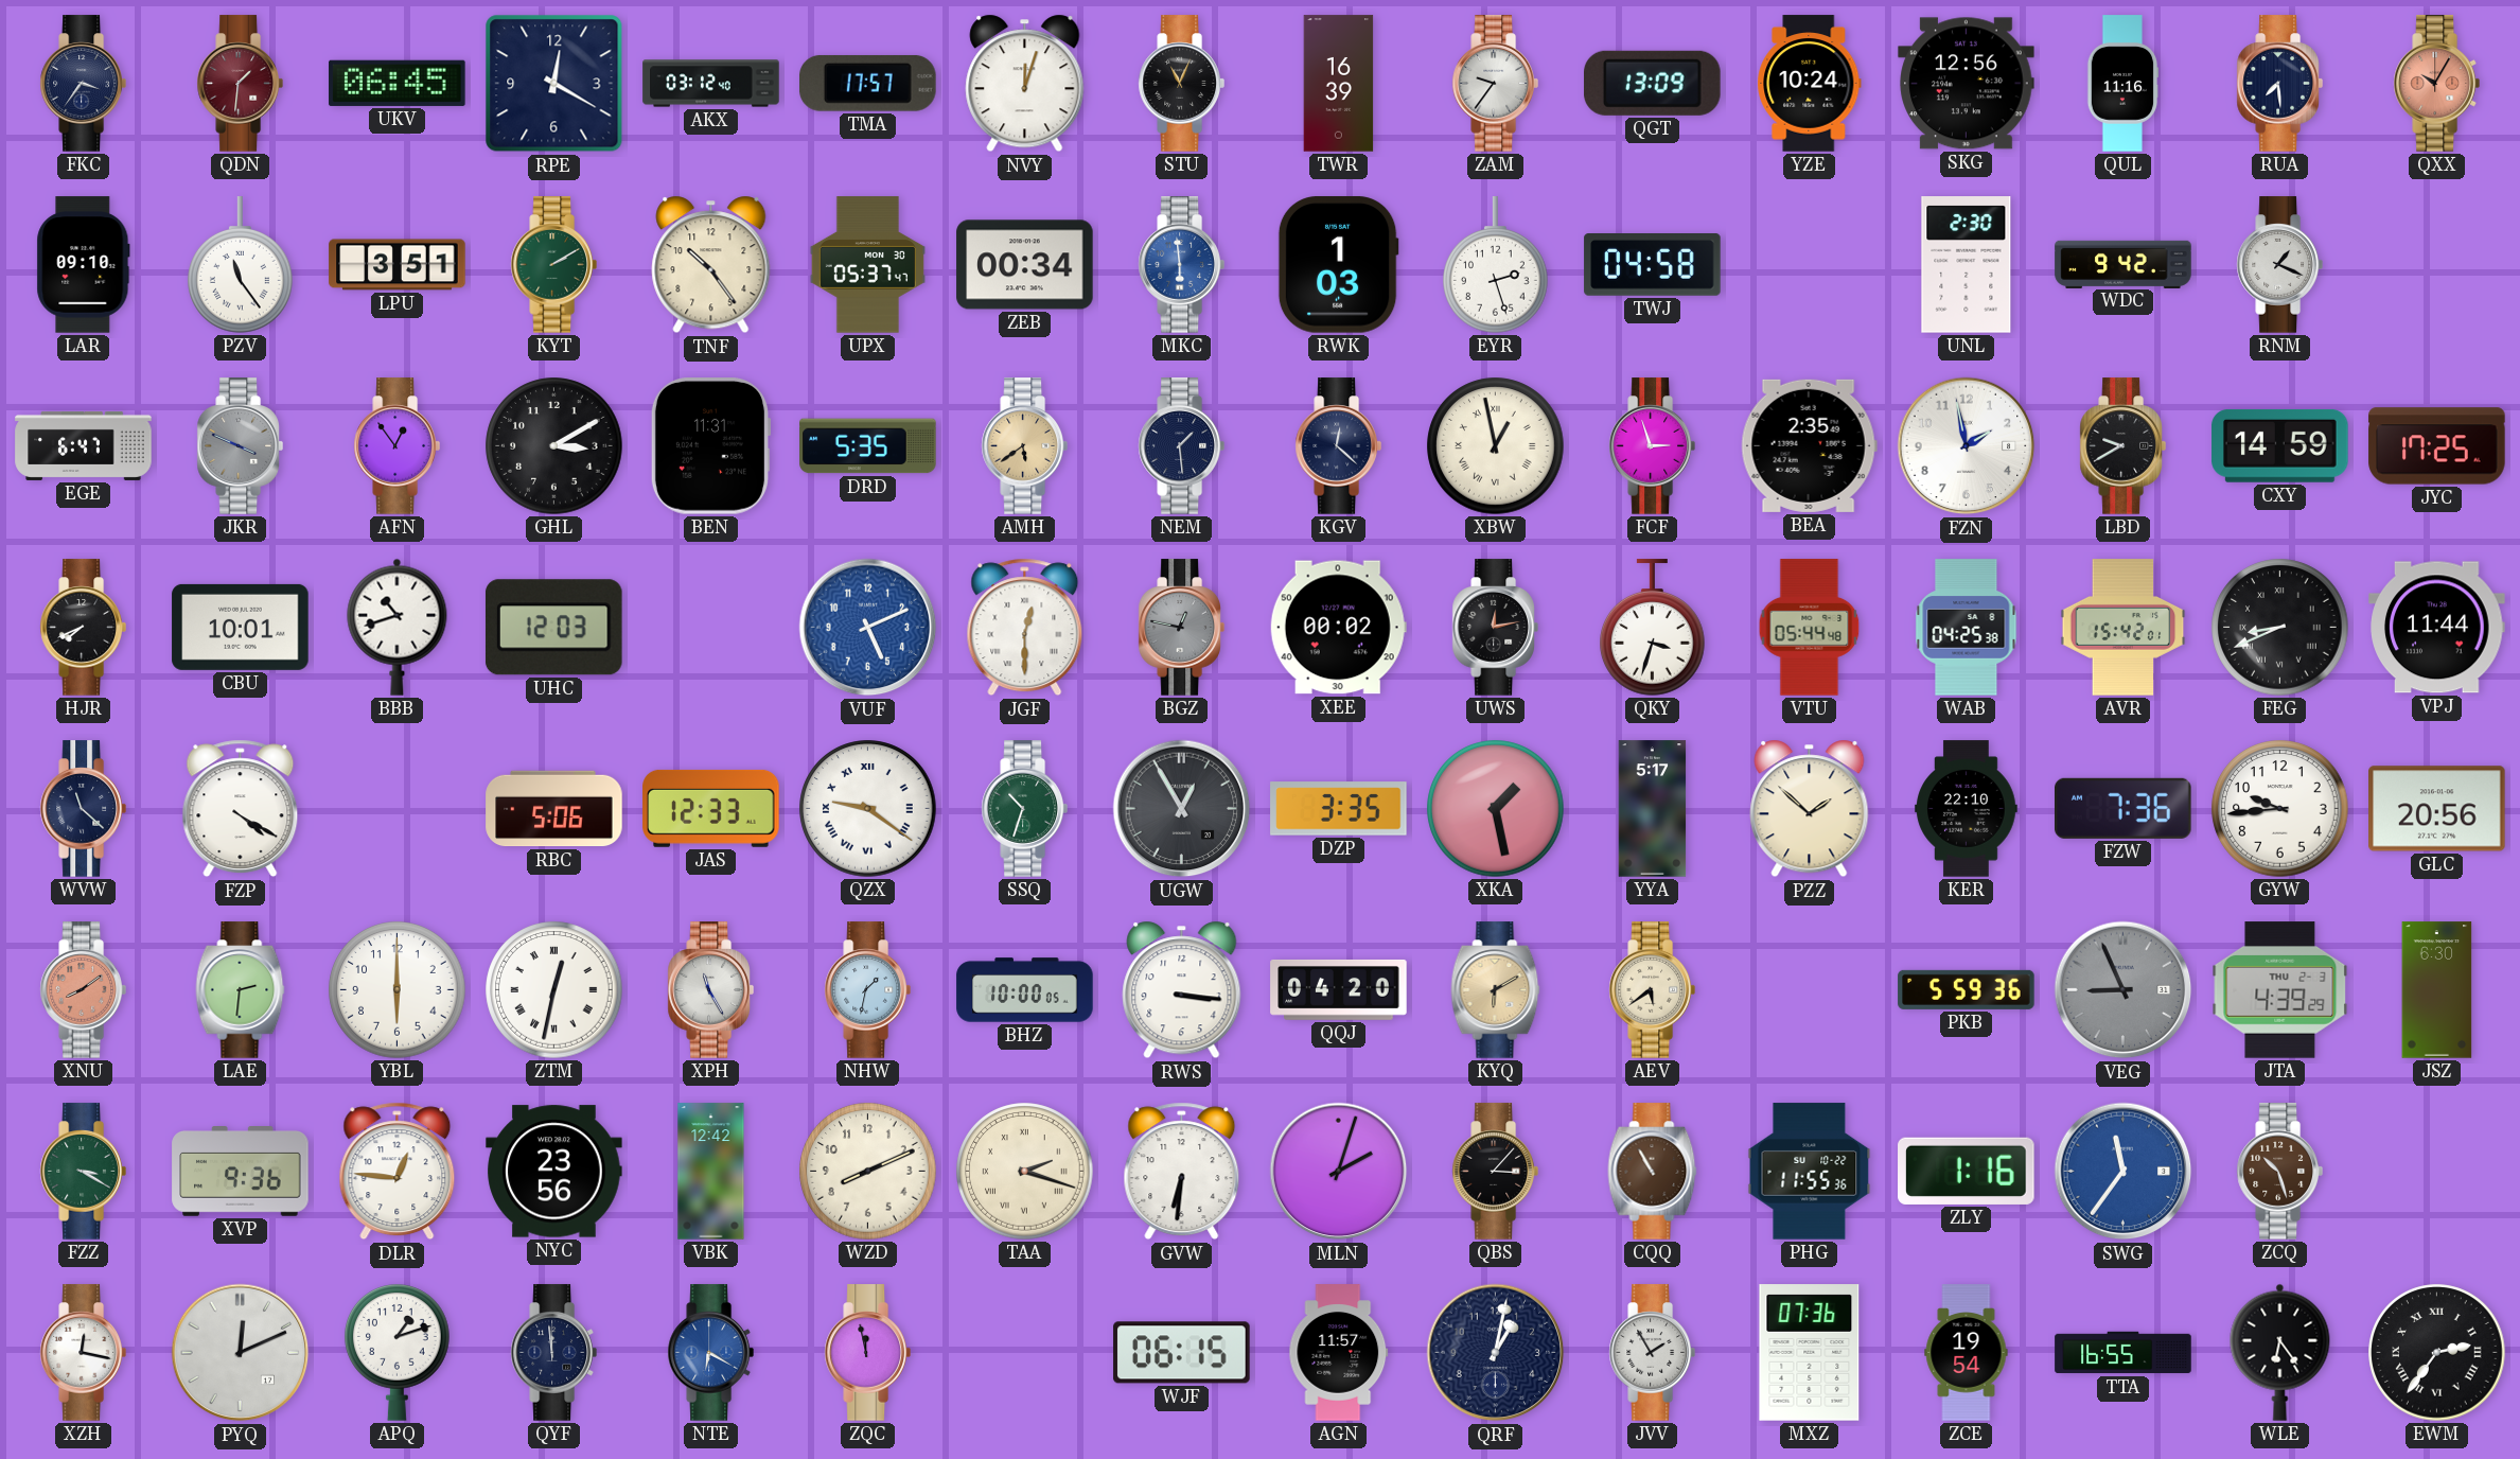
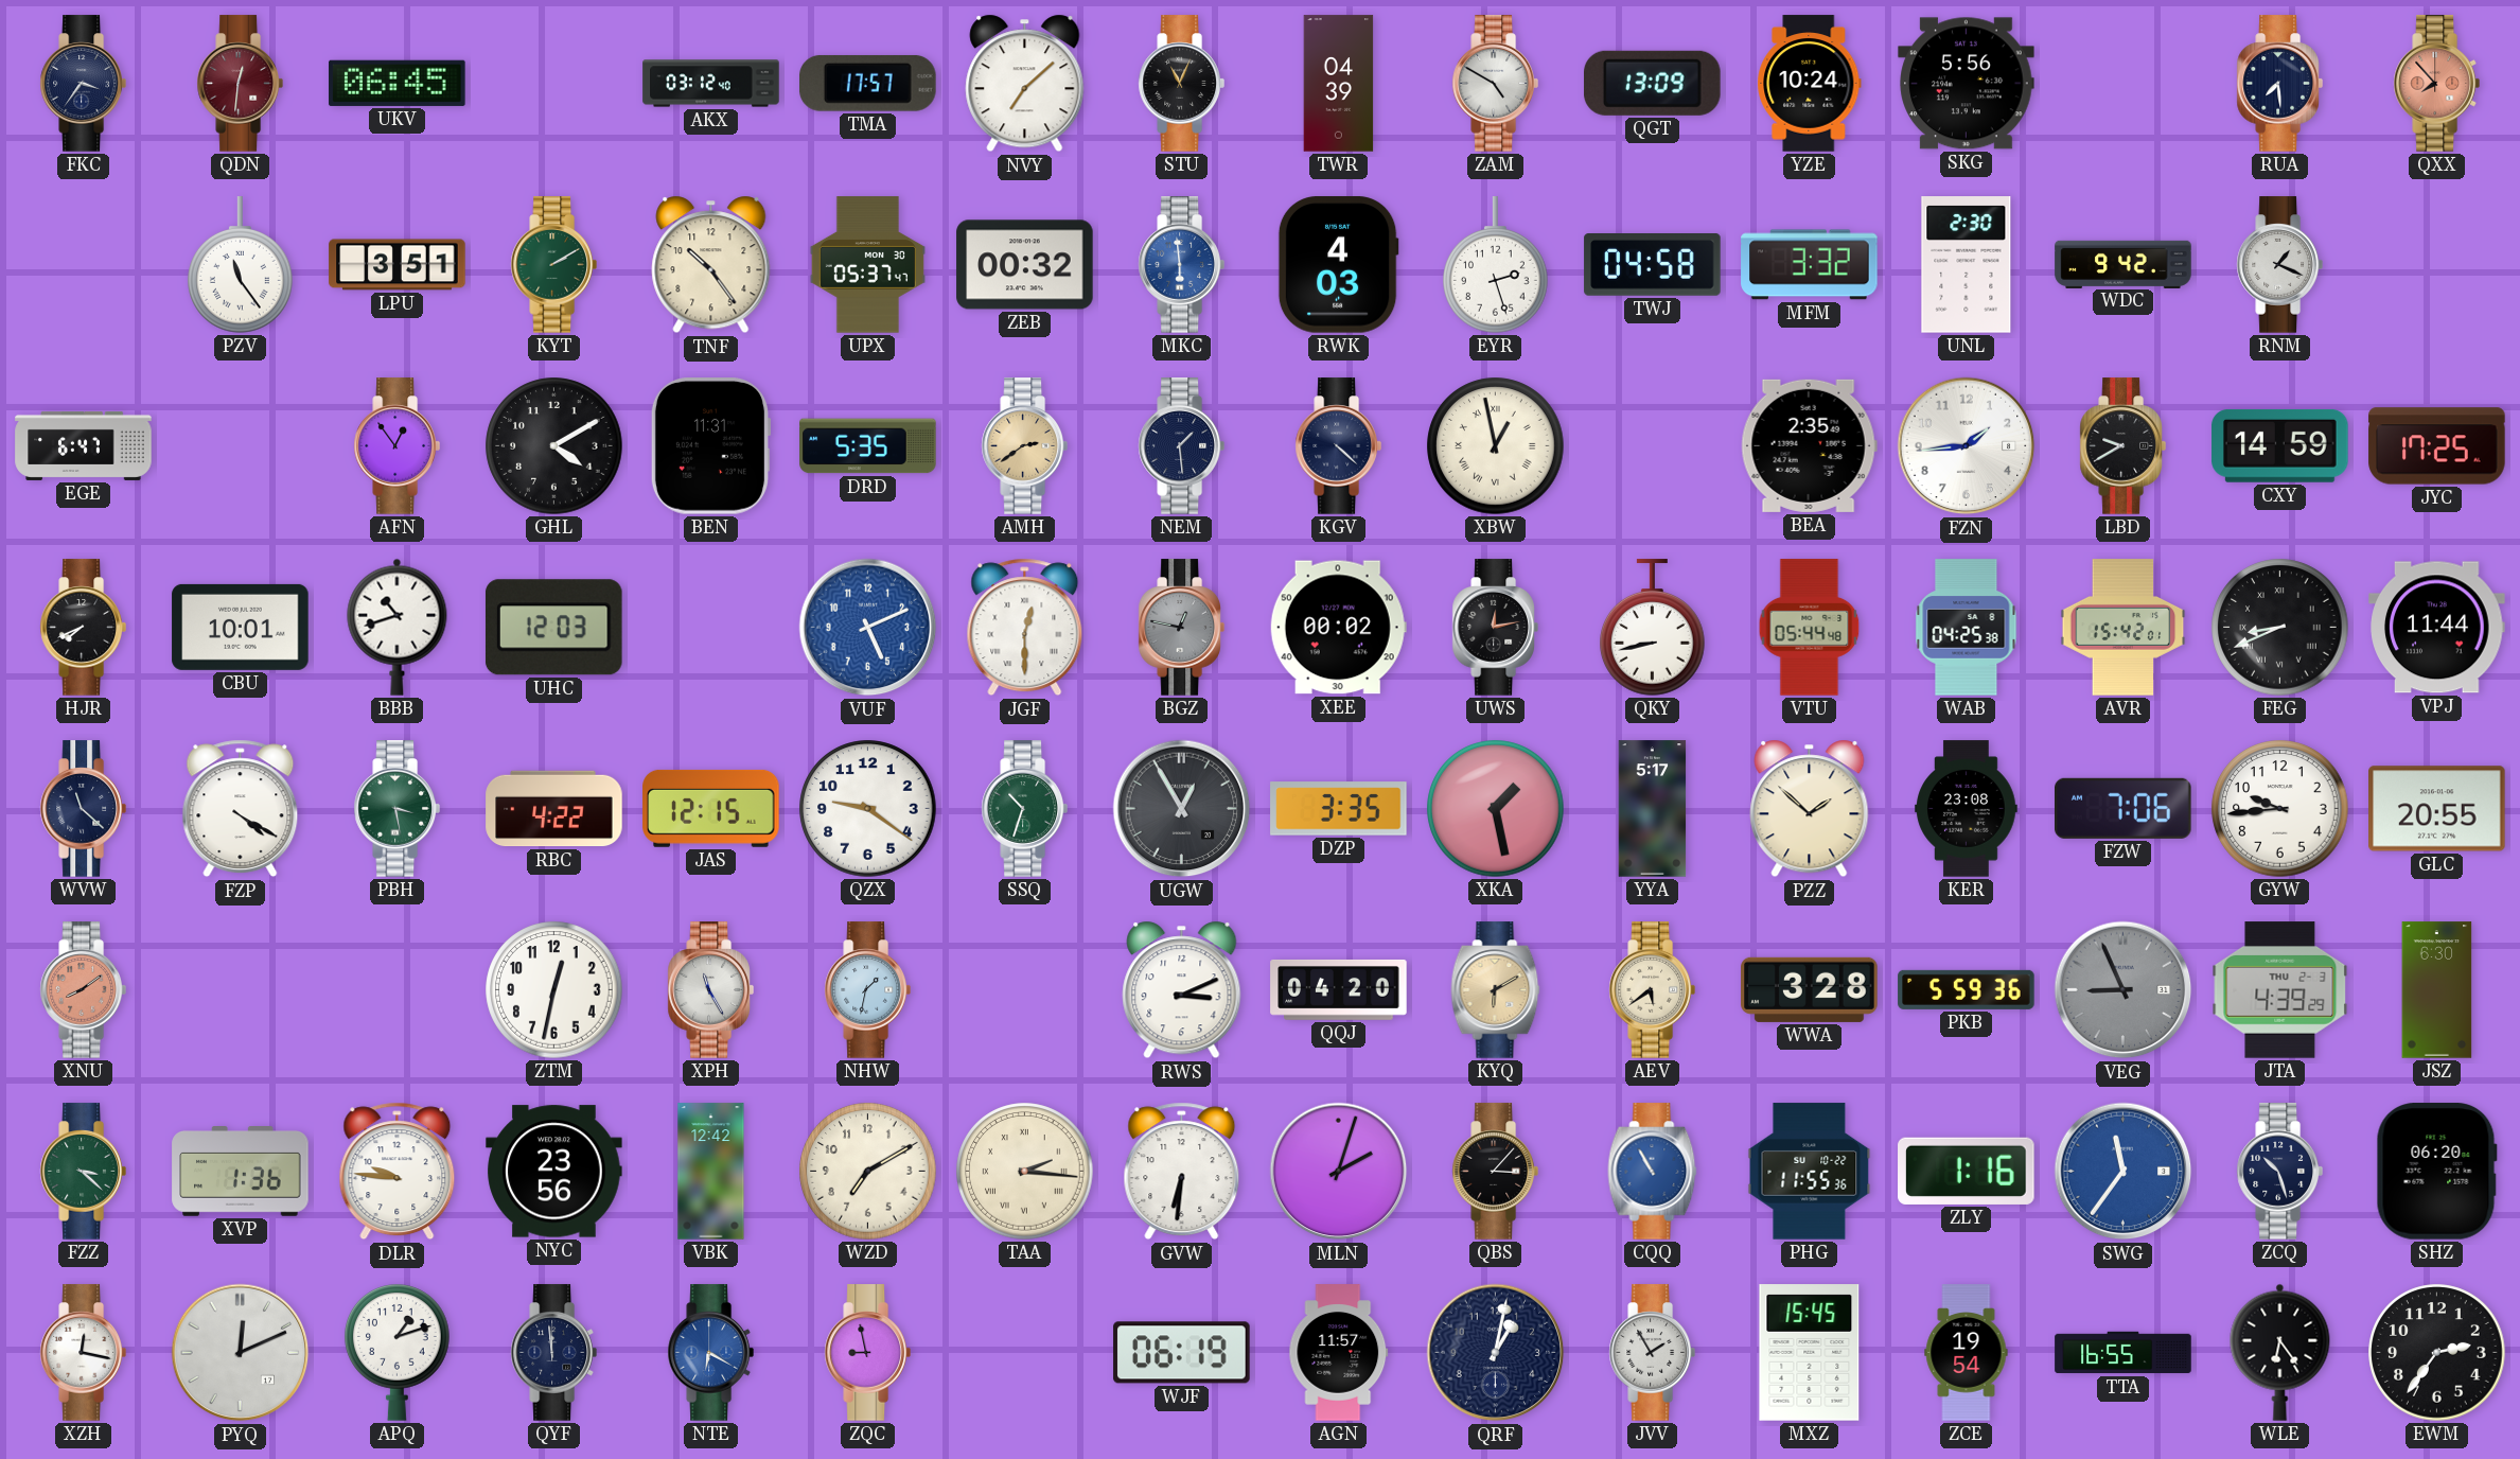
QDN: 1:31 -> 12:31 (240, 84)
RPE: 12:20 -> none (554, 84)
NVY: 12:03 -> 7:08 (1025, 84)
TWR: 16:39 -> 04:39 (1339, 84)
ZAM: 9:36 -> 4:50 (1495, 84)
SKG: 12:56 -> 5:56 (1967, 84)
QUL: 11:16 -> none (2122, 84)
QXX: 10:05 -> 7:53 (2436, 84)
LAR: 09:10 -> none (84, 265)
ZEB: 00:34 -> 00:32 (1025, 265)
RWK: 1:03 -> 4:03 (1338, 265)
MFM: none -> 3:32 (1810, 265)
JKR: 3:49 -> none (240, 446)
GHL: 3:10 -> 4:10 (554, 446)
AMH: 5:39 -> 2:39 (1024, 446)
KGV: 12:22 -> 4:22 (1338, 446)
FCF: 2:57 -> none (1652, 446)
FZN: 1:58 -> 1:44 (1967, 446)
QKY: 3:33 -> 8:43 (1653, 628)
PBH: none -> 3:28 (396, 809)
RBC: 5:06 -> 4:22 (554, 809)
JAS: 12:33 -> 12:15 (711, 808)
QZX numerals: Roman -> Arabic (868, 809)
KER: 22:10 -> 23:08 (1967, 809)
FZW: 7:36 -> 7:06 (2124, 808)
GLC: 20:56 -> 20:55 (2437, 809)
LAE: 2:31 -> none (241, 990)
YBL: 6:00 -> none (398, 990)
ZTM numerals: Roman -> Arabic (554, 990)
BHZ: 10:00 -> none (1025, 990)
RWS: 3:16 -> 3:11 (1182, 990)
WWA: none -> 3:28 (1810, 989)
FZZ: 3:20 -> 3:22 (83, 1172)
XVP: 9:36 -> 1:36 (241, 1172)
DLR: 12:46 -> 9:46 (398, 1172)
WZD: 8:11 -> 7:10 (868, 1172)
TAA: 2:18 -> 2:16 (1025, 1172)
CQQ dial: brown -> blue (1653, 1172)
ZCQ dial: brown -> navy (2279, 1172)
SHZ: none -> 06:20 (2436, 1172)
ZQC: 11:58 -> 8:58 (867, 1353)
WJF: 06:15 -> 06:19 (1182, 1353)
MXZ: 07:36 -> 15:45 (1810, 1353)
EWM numerals: Roman -> Arabic (2437, 1353)
